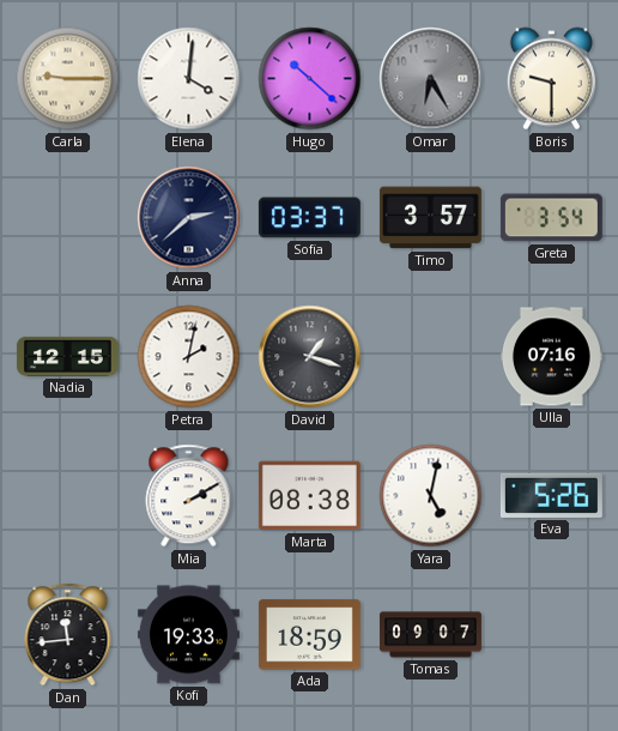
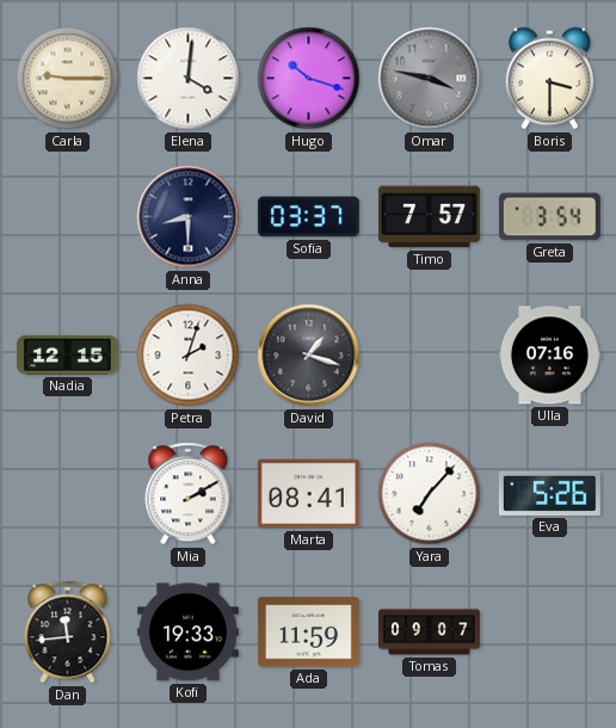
Hugo: 10:22 -> 10:18 (309, 79)
Omar: 6:25 -> 3:47 (430, 79)
Boris: 9:30 -> 3:30 (549, 79)
Anna: 2:38 -> 8:30 (189, 217)
Timo: 3:57 -> 7:57 (429, 217)
Petra: 2:02 -> 2:03 (189, 356)
Marta: 08:38 -> 08:41 (308, 494)
Yara: 5:02 -> 7:07 (430, 494)
Ada: 18:59 -> 11:59 (308, 633)
